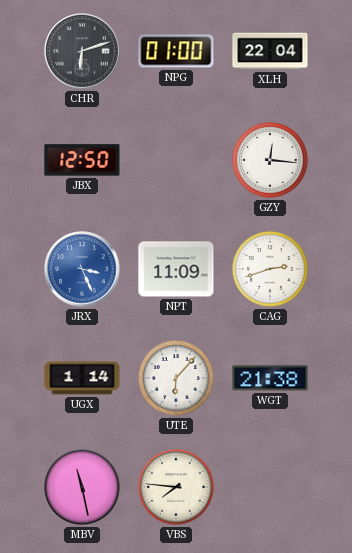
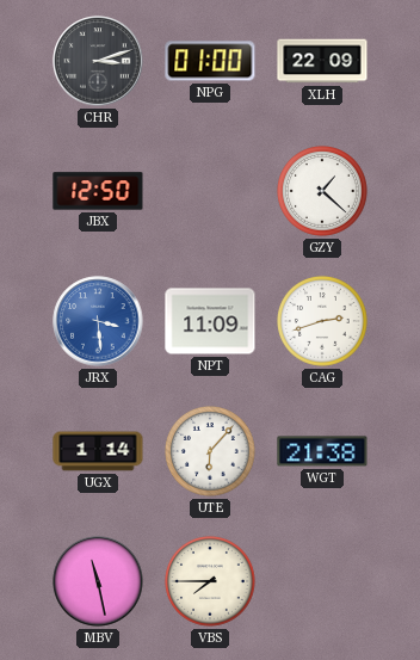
CHR: 6:12 -> 3:12 (98, 61)
XLH: 22:04 -> 22:09 (322, 61)
GZY: 12:16 -> 1:22 (323, 192)
JRX: 3:26 -> 3:29 (98, 321)
VBS: 7:46 -> 7:45 (211, 582)
